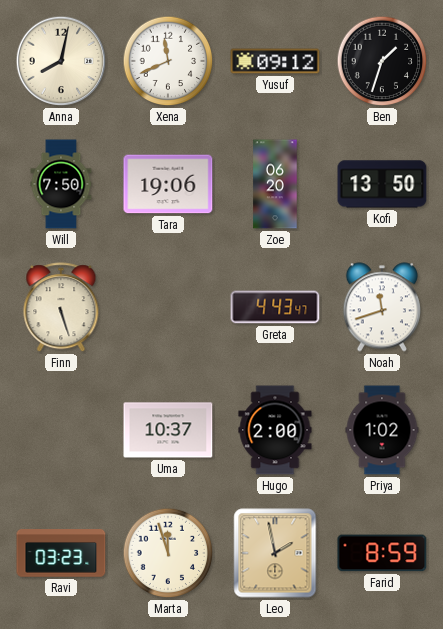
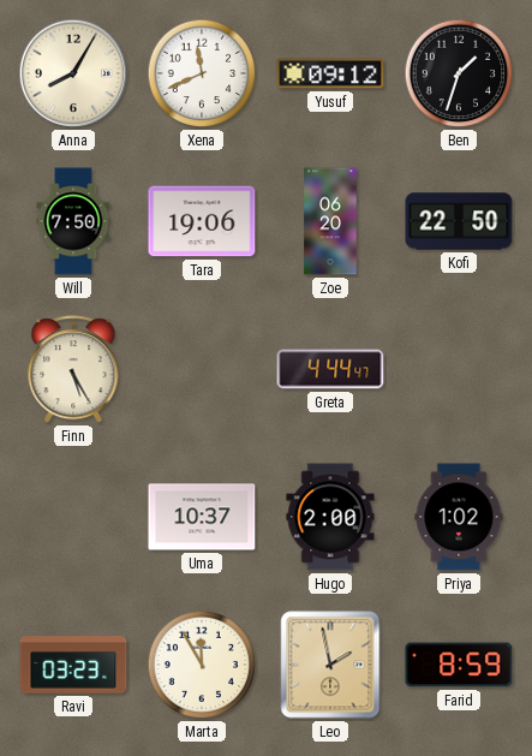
Anna: 8:02 -> 8:05 (73, 73)
Kofi: 13:50 -> 22:50 (459, 221)
Finn: 5:27 -> 5:25 (73, 370)
Greta: 4:43 -> 4:44 (330, 369)
Noah: 11:42 -> none (382, 307)
Marta: 11:57 -> 11:55 (202, 665)
